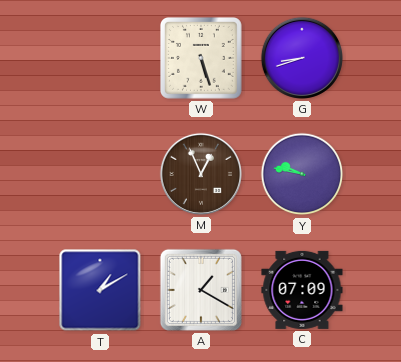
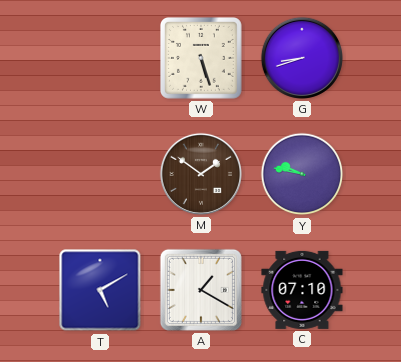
M: 12:56 -> 1:51 (201, 174)
T: 1:10 -> 5:10 (100, 290)
C: 07:09 -> 07:10 (302, 290)
